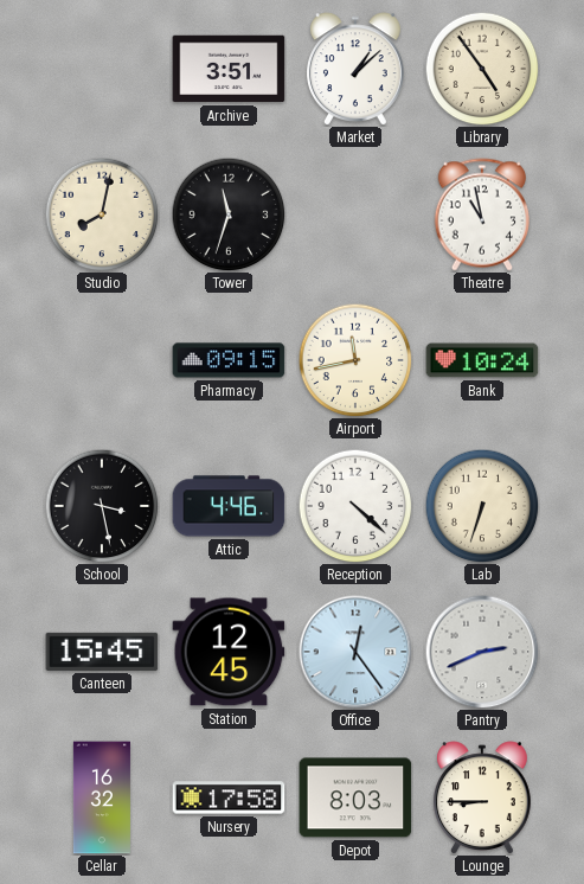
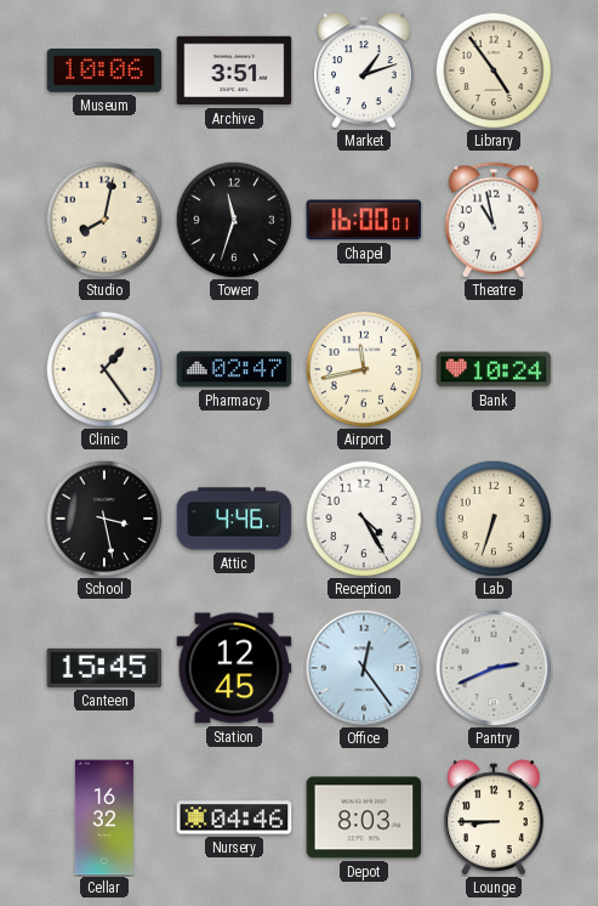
Museum: none -> 10:06 (104, 72)
Market: 1:08 -> 1:12 (364, 70)
Chapel: none -> 16:00 (364, 220)
Clinic: none -> 1:24 (104, 369)
Pharmacy: 09:15 -> 02:47 (234, 369)
Reception: 4:22 -> 4:25 (364, 519)
Nursery: 17:58 -> 04:46 (234, 817)
